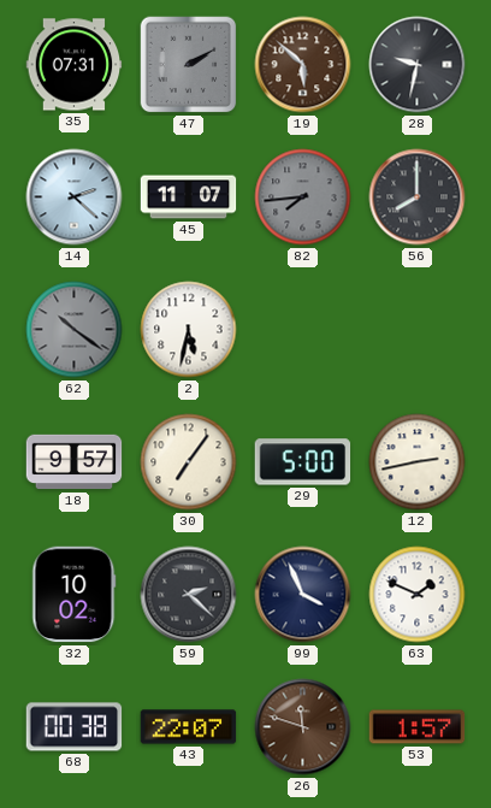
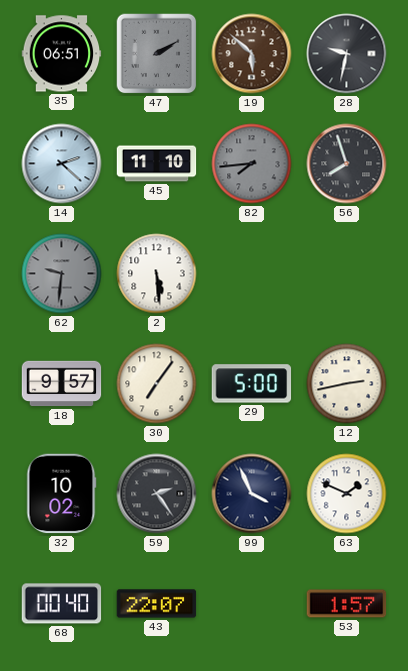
35: 07:31 -> 06:51 (62, 54)
45: 11:07 -> 11:10 (157, 164)
56: 8:00 -> 7:57 (347, 164)
62: 10:21 -> 9:31 (62, 274)
2: 5:32 -> 5:29 (157, 274)
59: 2:22 -> 2:24 (157, 494)
68: 00:38 -> 00:40 (62, 604)
26: 11:48 -> none (303, 727)
